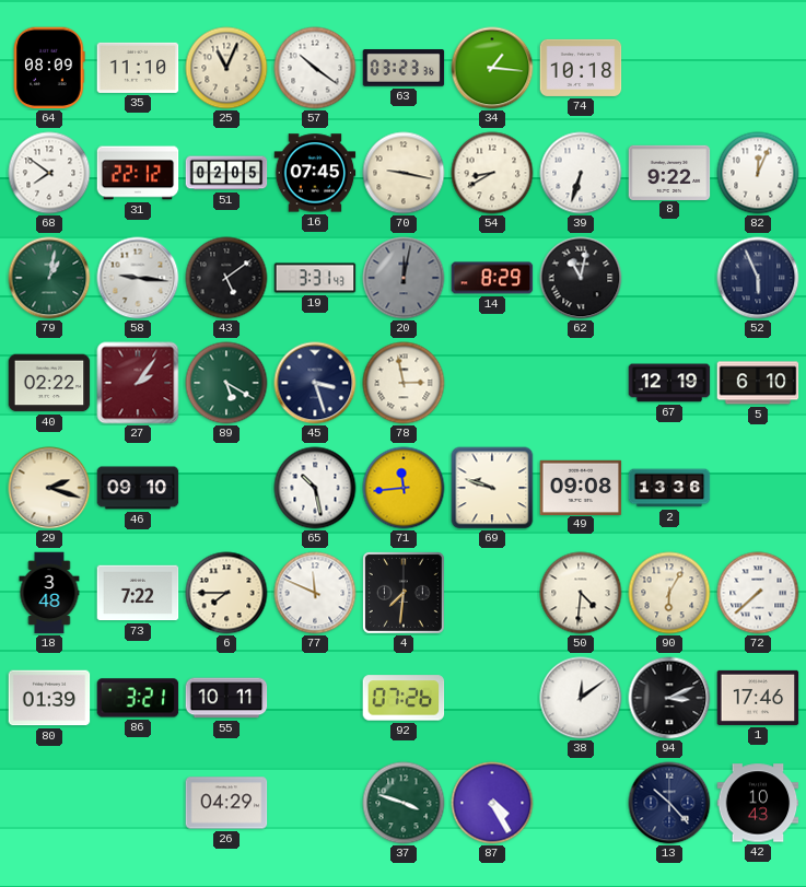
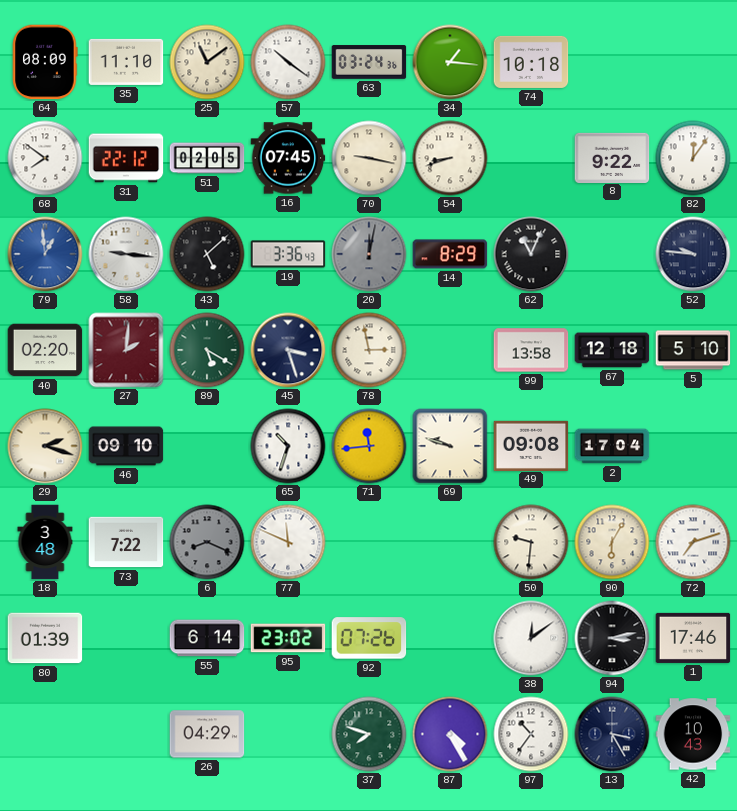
25: 11:04 -> 11:09 (207, 62)
63: 03:23 -> 03:24 (369, 62)
54: 8:40 -> 8:42 (450, 158)
39: 6:33 -> none (581, 173)
82: 12:04 -> 12:06 (693, 158)
79: 1:02 -> 12:59 (45, 254)
79 dial: green -> blue (45, 254)
43: 5:09 -> 5:08 (207, 254)
19: 3:31 -> 3:36 (288, 254)
62: 11:02 -> 11:04 (531, 254)
52: 5:56 -> 9:46 (693, 254)
40: 02:22 -> 02:20 (45, 350)
27: 2:06 -> 2:01 (126, 350)
99: none -> 13:58 (531, 350)
67: 12:19 -> 12:18 (612, 350)
5: 6:10 -> 5:10 (693, 350)
65: 10:28 -> 10:33 (288, 446)
2: 13:36 -> 17:04 (612, 446)
6: 7:45 -> 8:19 (207, 542)
6 dial: cream -> grey (207, 542)
4: 7:31 -> none (404, 593)
50: 4:31 -> 9:31 (531, 542)
72: 7:38 -> 7:12 (693, 542)
86: 3:21 -> none (138, 698)
55: 10:11 -> 6:14 (207, 638)
95: none -> 23:02 (288, 638)
94: 3:11 -> 3:13 (612, 638)
37: 3:48 -> 7:48 (369, 734)
97: none -> 10:36 (531, 734)
13: 10:23 -> 3:25 (612, 734)
